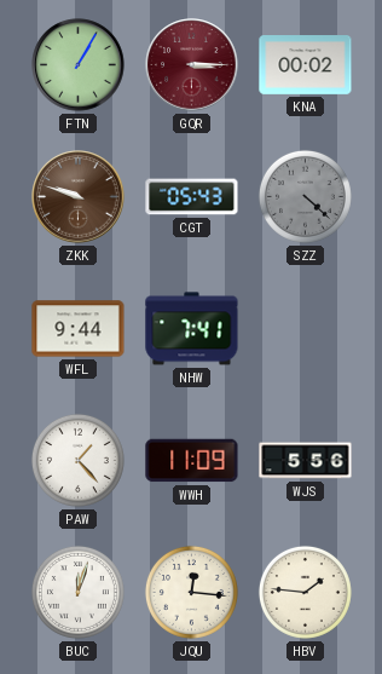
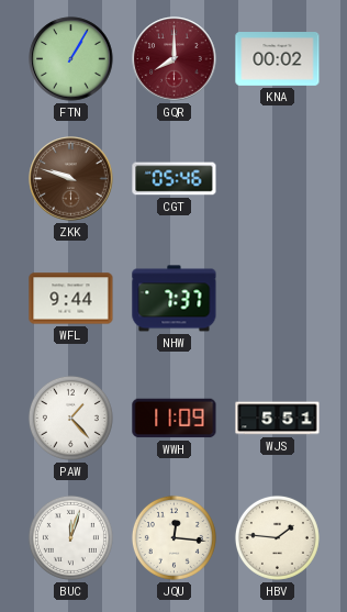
GQR: 3:15 -> 8:00 (175, 59)
CGT: 05:43 -> 05:46 (175, 179)
SZZ: 4:22 -> none (305, 196)
NHW: 7:41 -> 7:37 (175, 299)
WJS: 5:56 -> 5:51 (278, 419)
